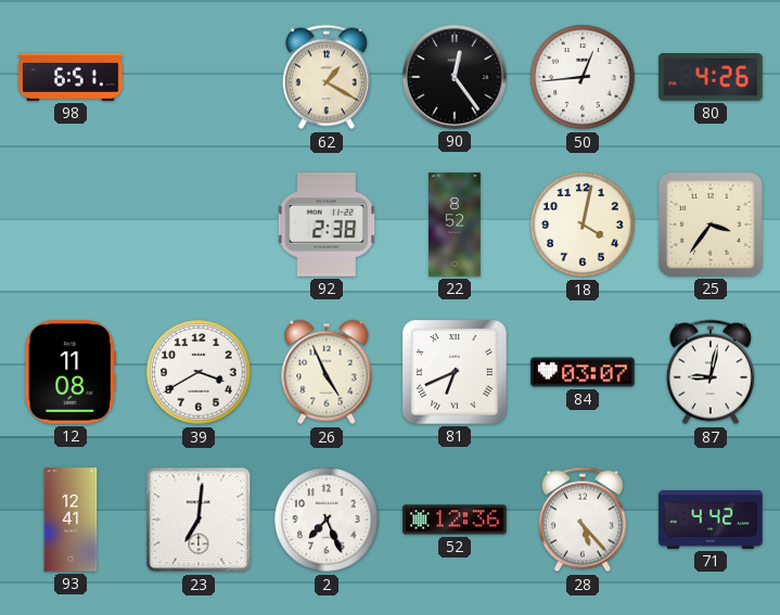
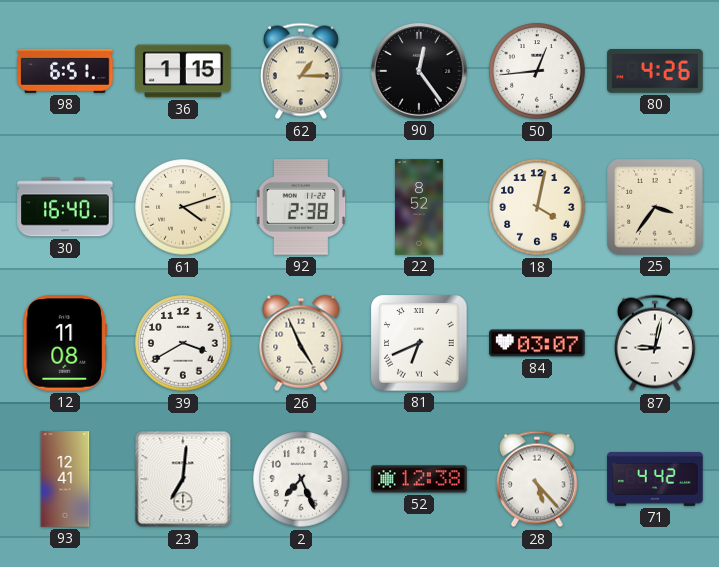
36: none -> 1:15 (183, 71)
62: 1:20 -> 1:15 (301, 71)
30: none -> 16:40 (65, 207)
61: none -> 4:12 (183, 207)
52: 12:36 -> 12:38 (419, 479)
